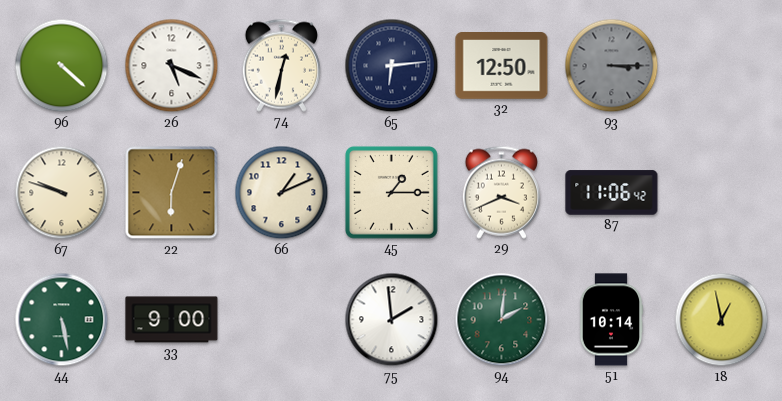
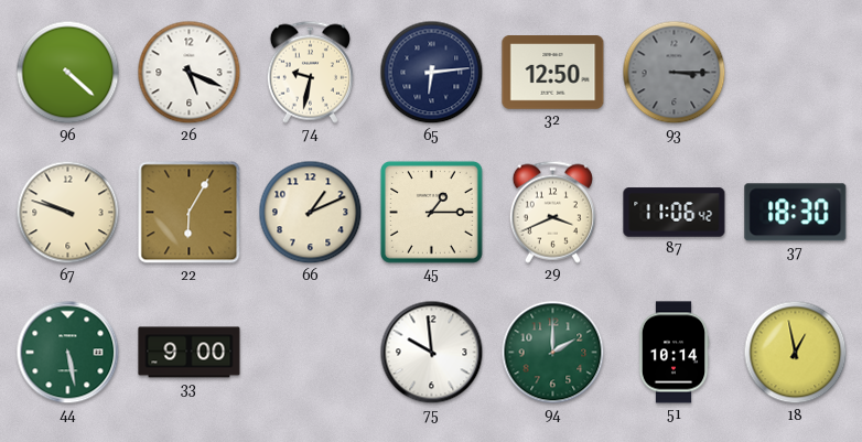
74: 12:32 -> 9:32 (310, 72)
22: 6:03 -> 6:05 (190, 213)
37: none -> 18:30 (796, 213)
75: 1:59 -> 9:59 (432, 353)
94: 2:01 -> 2:00 (553, 353)
